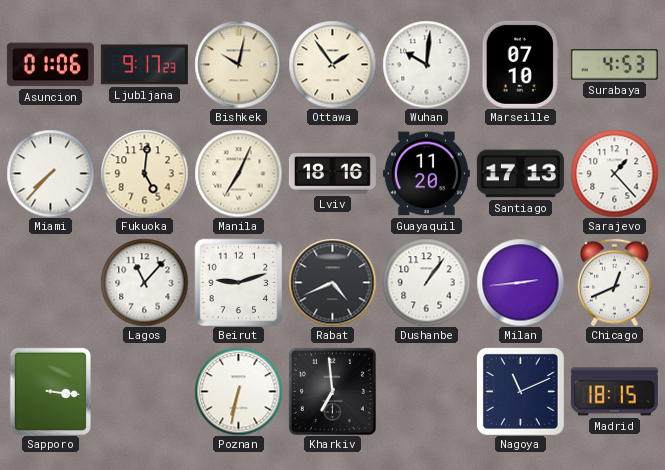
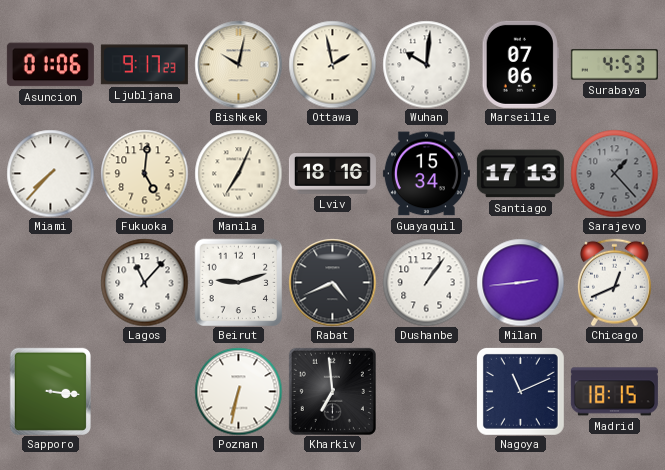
Ottawa: 1:54 -> 1:58 (332, 64)
Marseille: 07:10 -> 07:06 (520, 64)
Guayaquil: 11:20 -> 15:34 (426, 174)
Sarajevo dial: white -> grey (614, 173)
